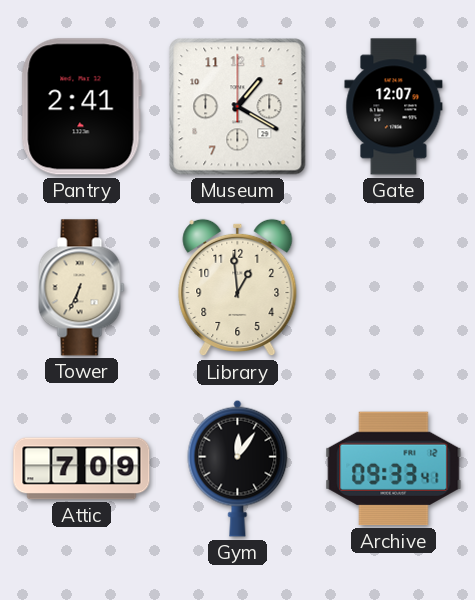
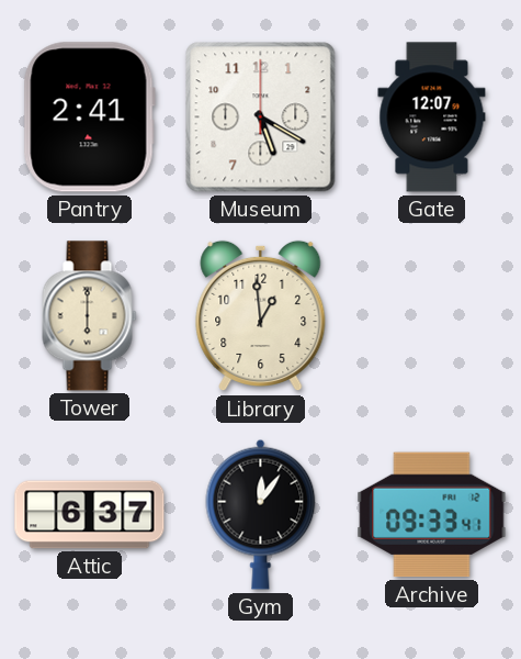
Museum: 1:20 -> 5:20 (261, 118)
Tower: 6:34 -> 6:00 (90, 316)
Attic: 7:09 -> 6:37 (90, 515)
